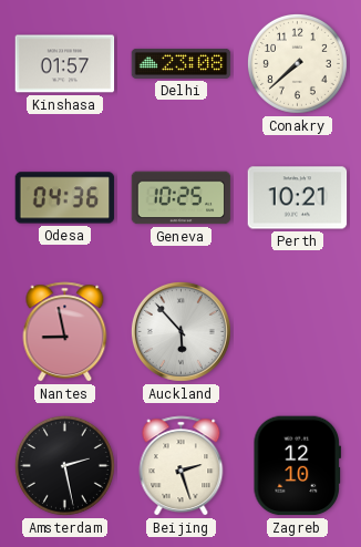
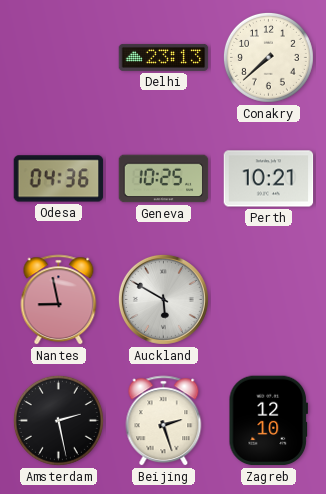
Kinshasa: 01:57 -> none (65, 64)
Delhi: 23:08 -> 23:13 (164, 57)
Auckland: 5:53 -> 5:50 (163, 299)
